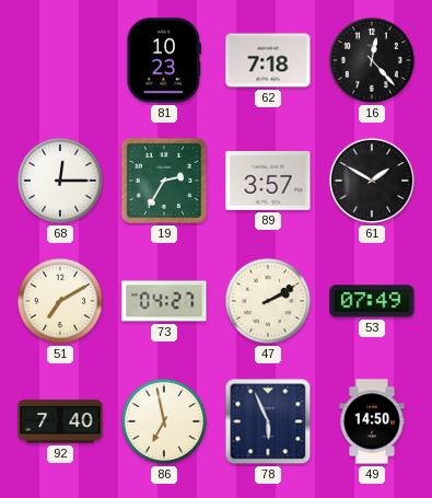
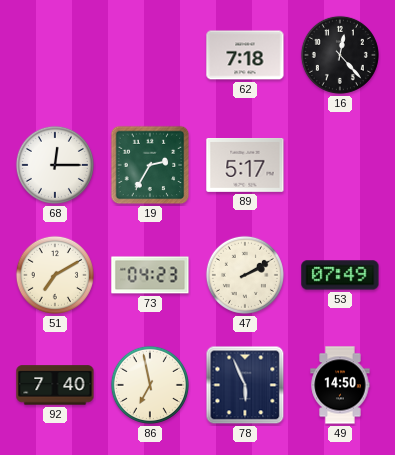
81: 10:23 -> none (164, 60)
89: 3:57 -> 5:17 (245, 166)
61: 1:50 -> none (372, 181)
73: 04:27 -> 04:23 (150, 275)
